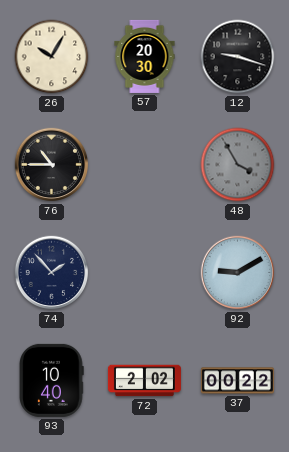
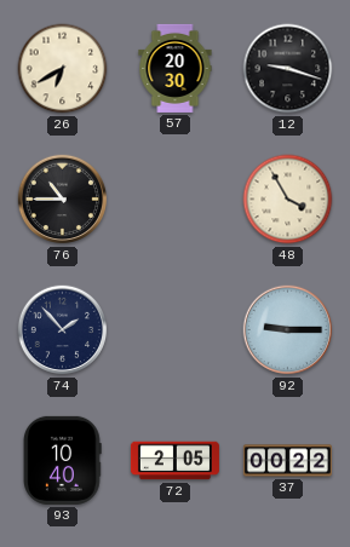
26: 10:05 -> 6:40 (63, 69)
48 dial: grey -> cream (288, 200)
92: 9:10 -> 9:15 (288, 330)
72: 2:02 -> 2:05 (174, 461)
